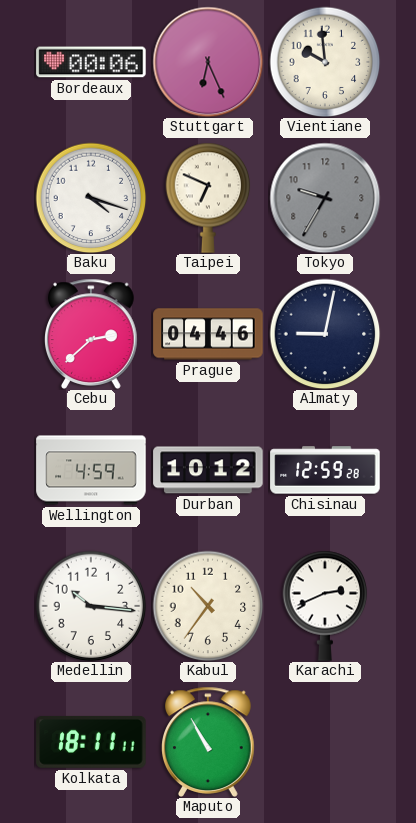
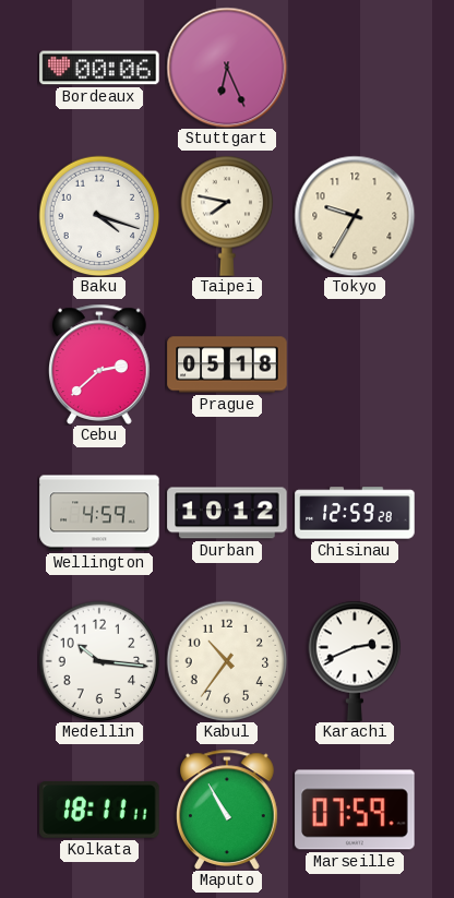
Vientiane: 9:59 -> none (325, 62)
Taipei: 6:49 -> 7:47 (227, 216)
Tokyo dial: grey -> cream (355, 216)
Prague: 04:46 -> 05:18 (227, 364)
Almaty: 9:02 -> none (325, 334)
Marseille: none -> 07:59 (355, 810)
